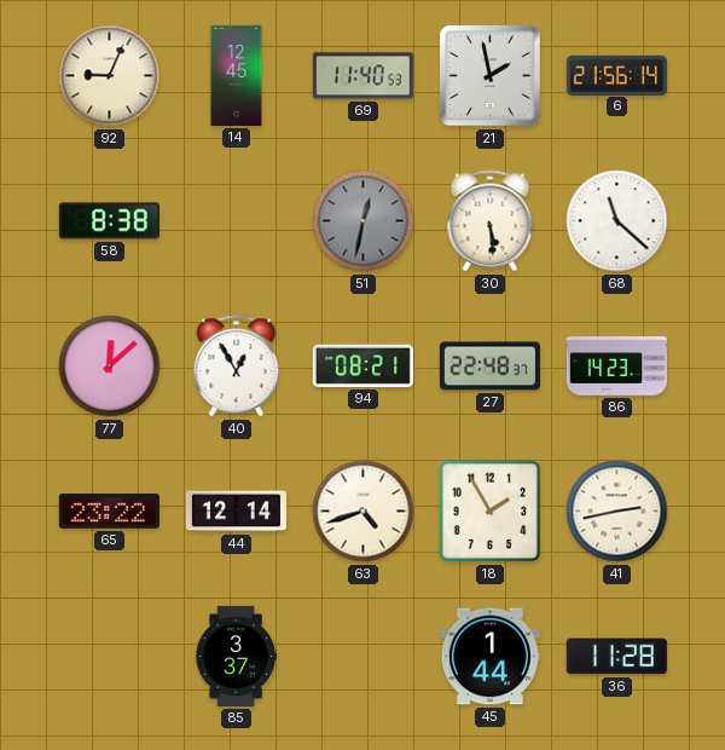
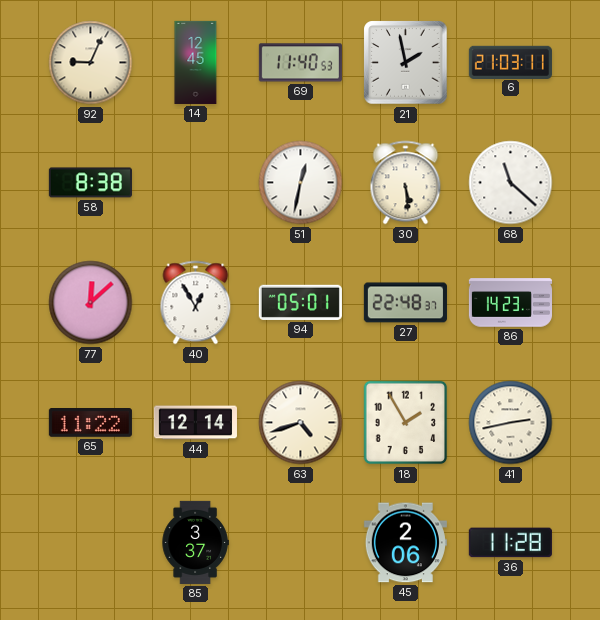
6: 21:56 -> 21:03 (510, 62)
51 dial: grey -> white (301, 183)
94: 08:21 -> 05:01 (300, 302)
65: 23:22 -> 11:22 (90, 423)
45: 1:44 -> 2:06 (405, 543)
